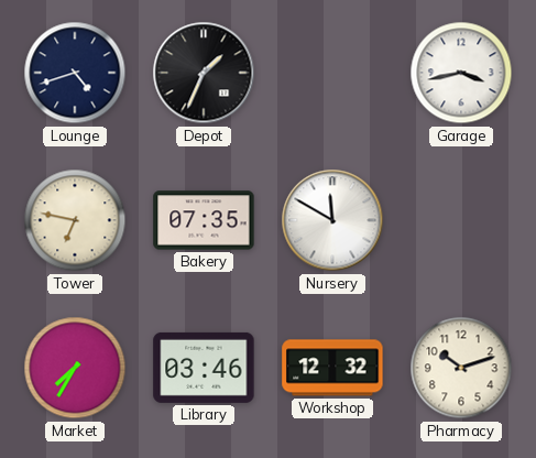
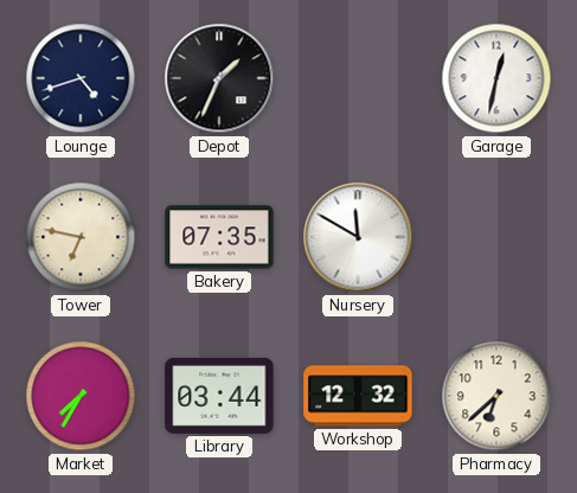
Garage: 3:43 -> 12:32 (496, 78)
Library: 03:46 -> 03:44 (219, 396)
Pharmacy: 10:12 -> 6:38 (496, 396)
